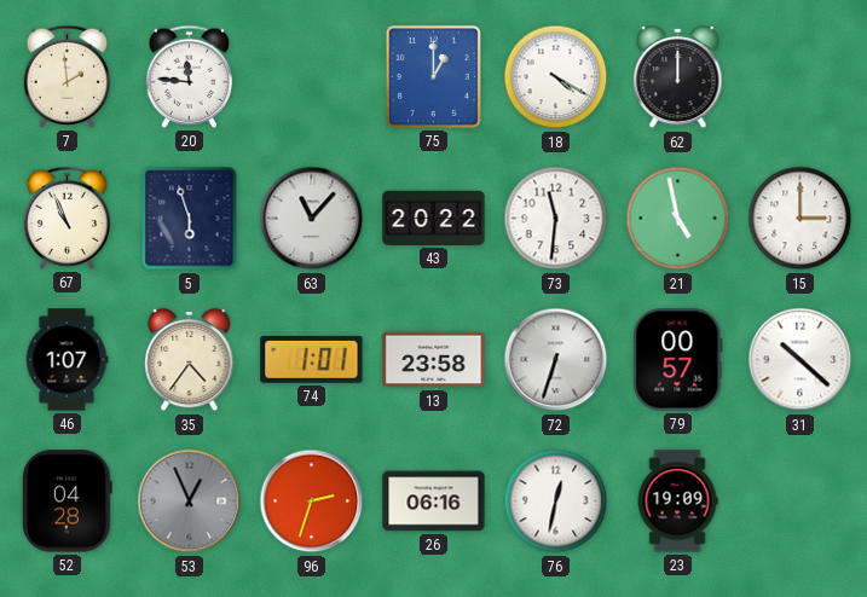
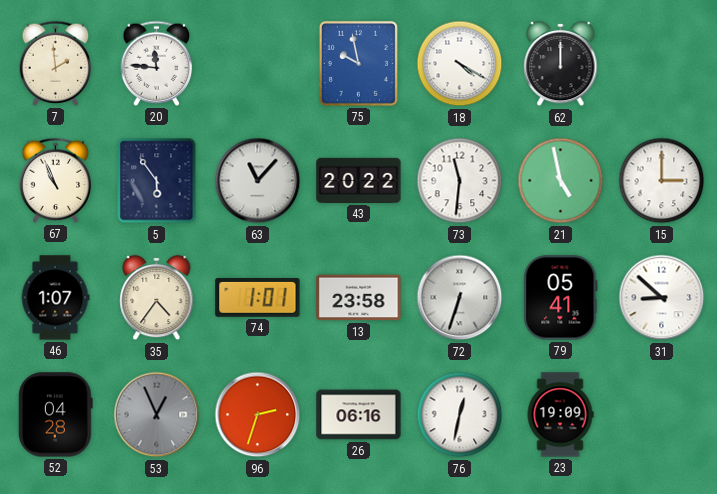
75: 1:00 -> 9:58 (358, 63)
5: 5:57 -> 5:54 (157, 181)
79: 00:57 -> 05:41 (561, 298)
31: 10:22 -> 8:52 (662, 298)
